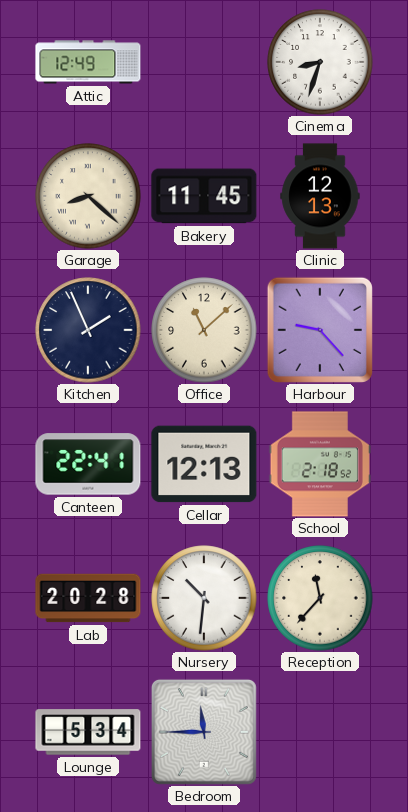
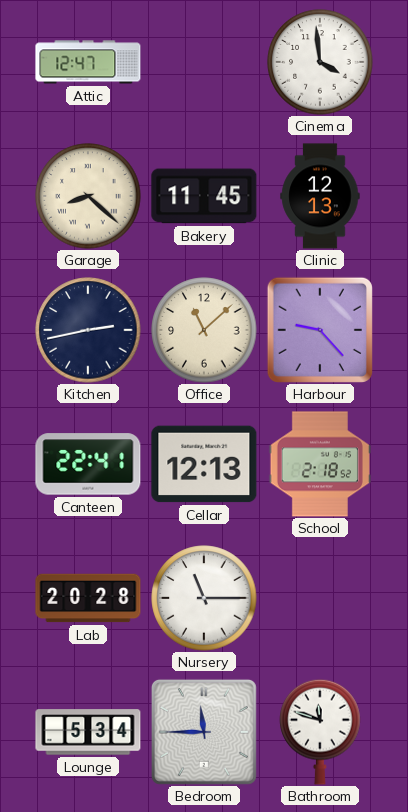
Attic: 12:49 -> 12:47 (88, 62)
Cinema: 8:33 -> 3:59 (320, 62)
Kitchen: 1:56 -> 2:43 (88, 330)
Nursery: 10:31 -> 11:15 (204, 598)
Reception: 11:37 -> none (320, 598)
Bathroom: none -> 11:48 (320, 732)
